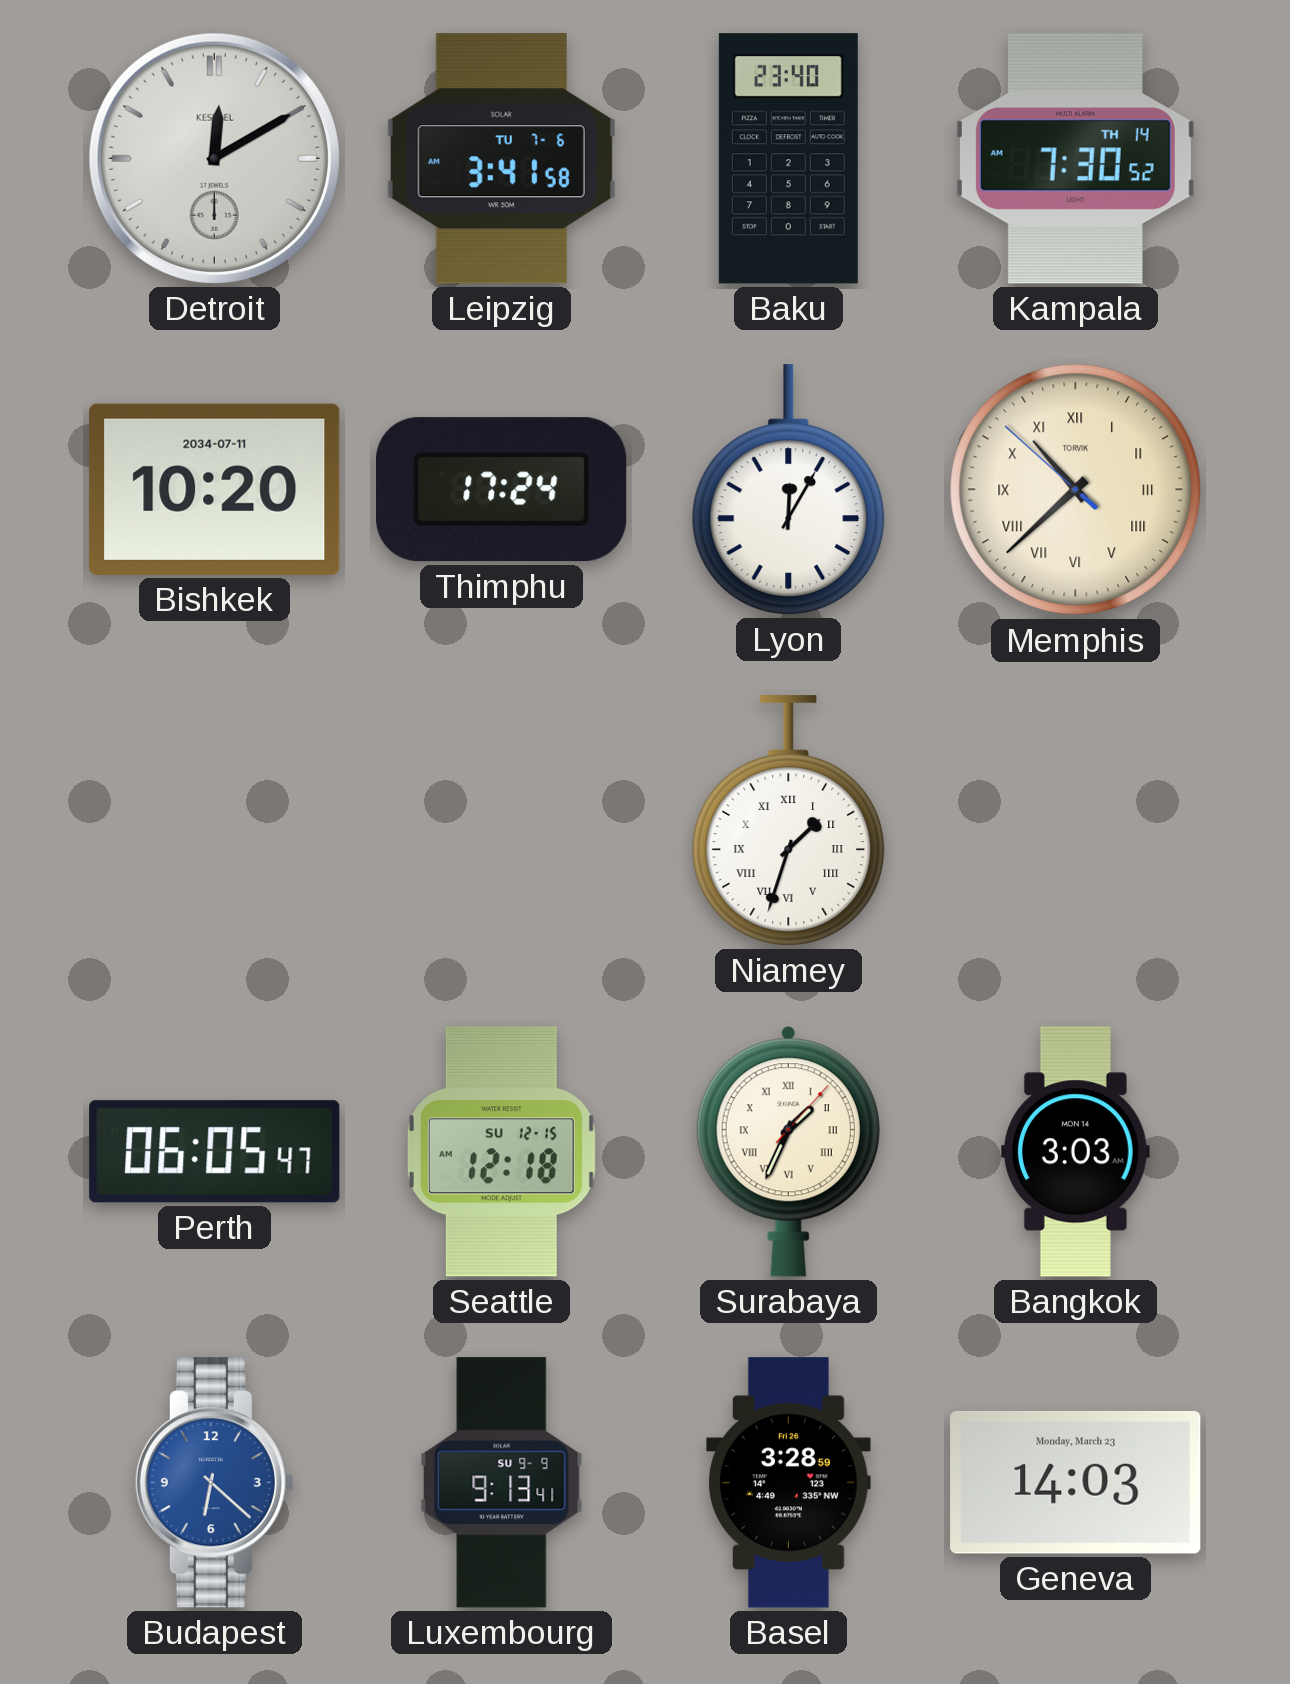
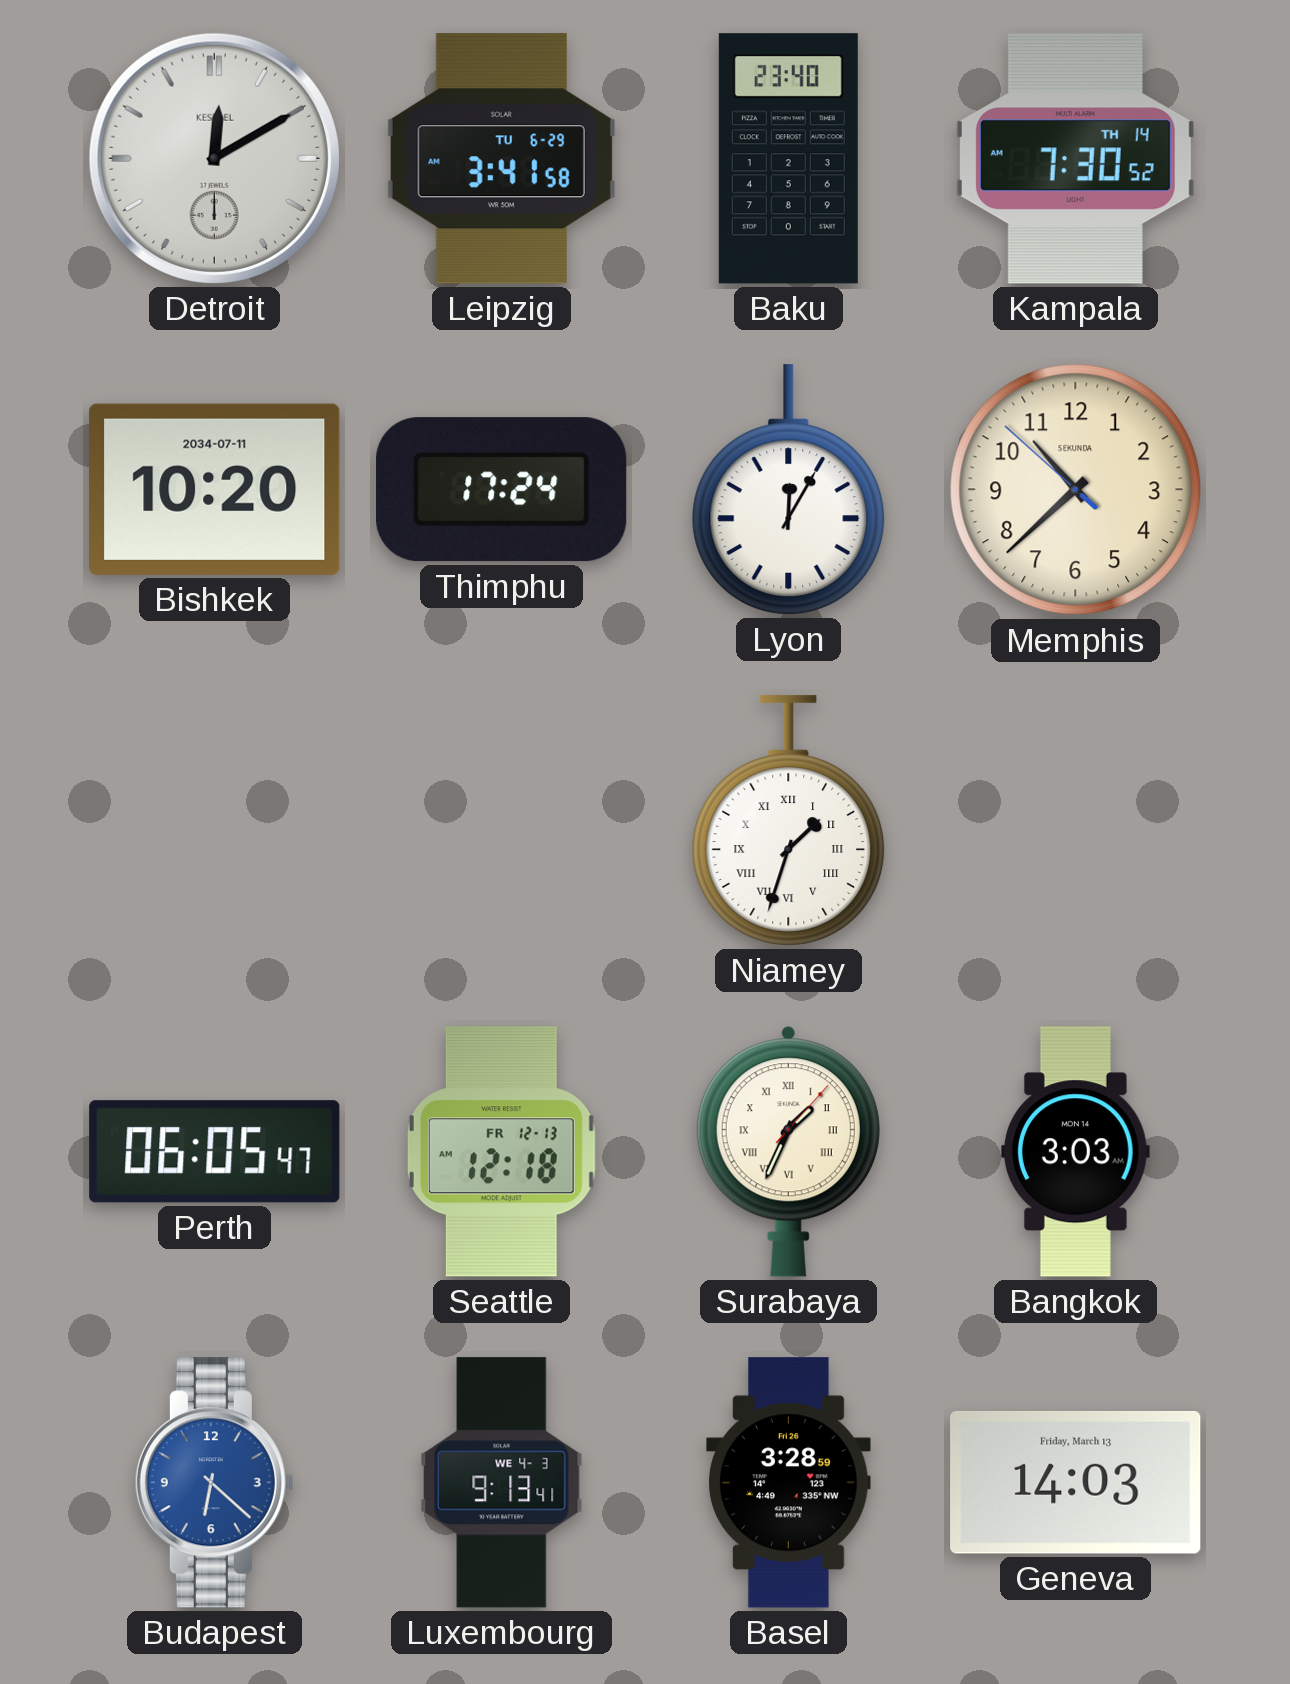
Leipzig date: TU 7-6 -> TU 6-29 (501, 159)
Memphis numerals: Roman -> Arabic (1076, 490)
Memphis brand: TORVIK -> SEKUNDA (1076, 490)
Seattle date: SU 12-15 -> FR 12-13 (501, 1152)
Luxembourg date: SU 9-9 -> WE 4-3 (502, 1483)
Geneva date: Monday, March 23 -> Friday, March 13 (1076, 1482)
